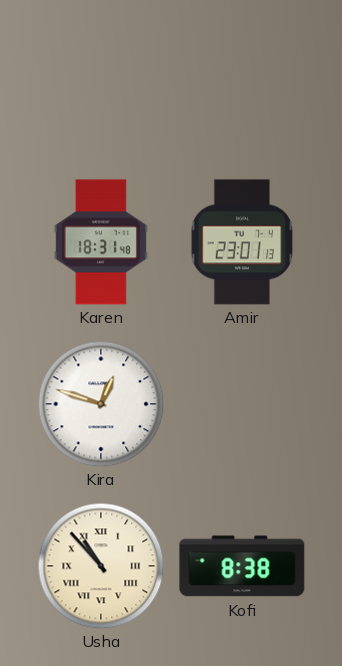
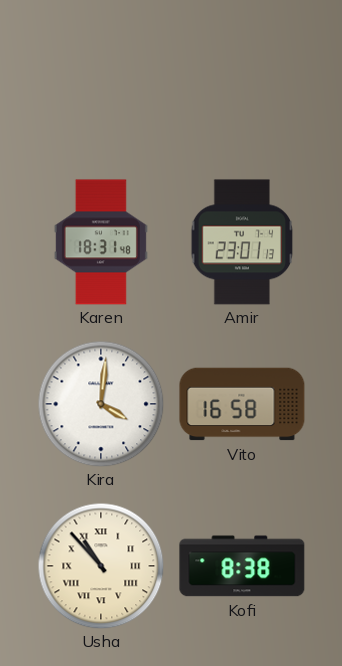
Kira: 12:48 -> 4:01 (101, 404)
Vito: none -> 16:58 (242, 404)
